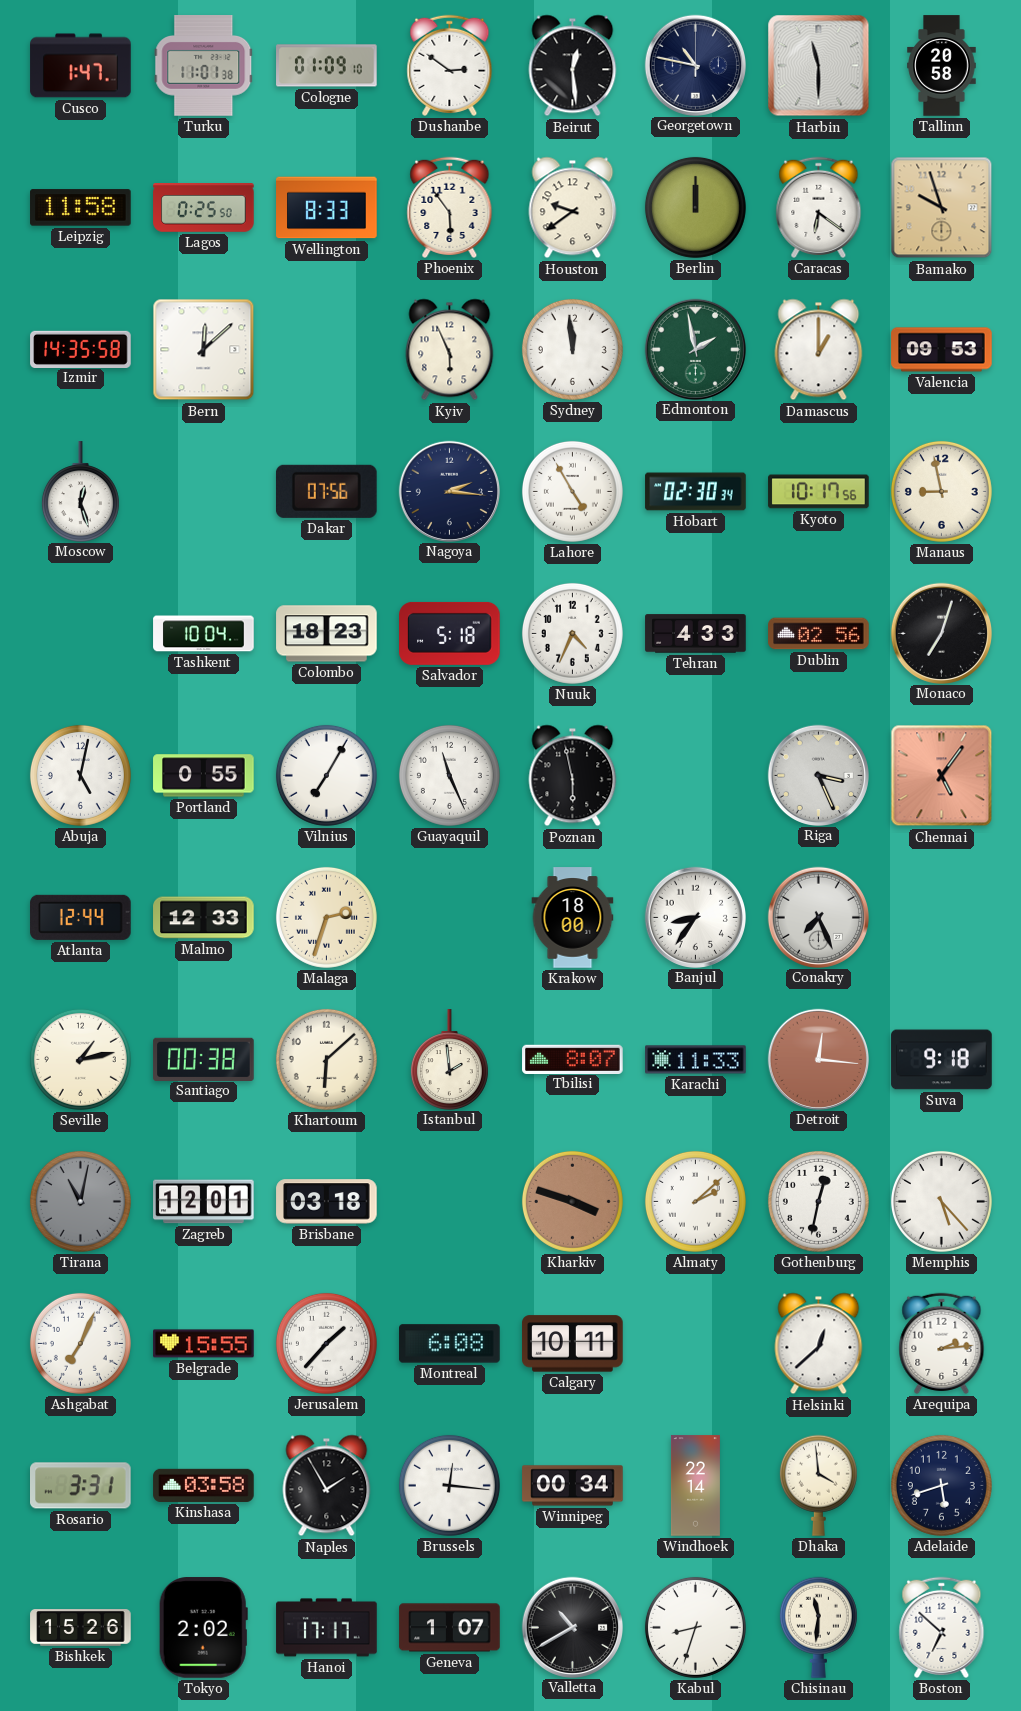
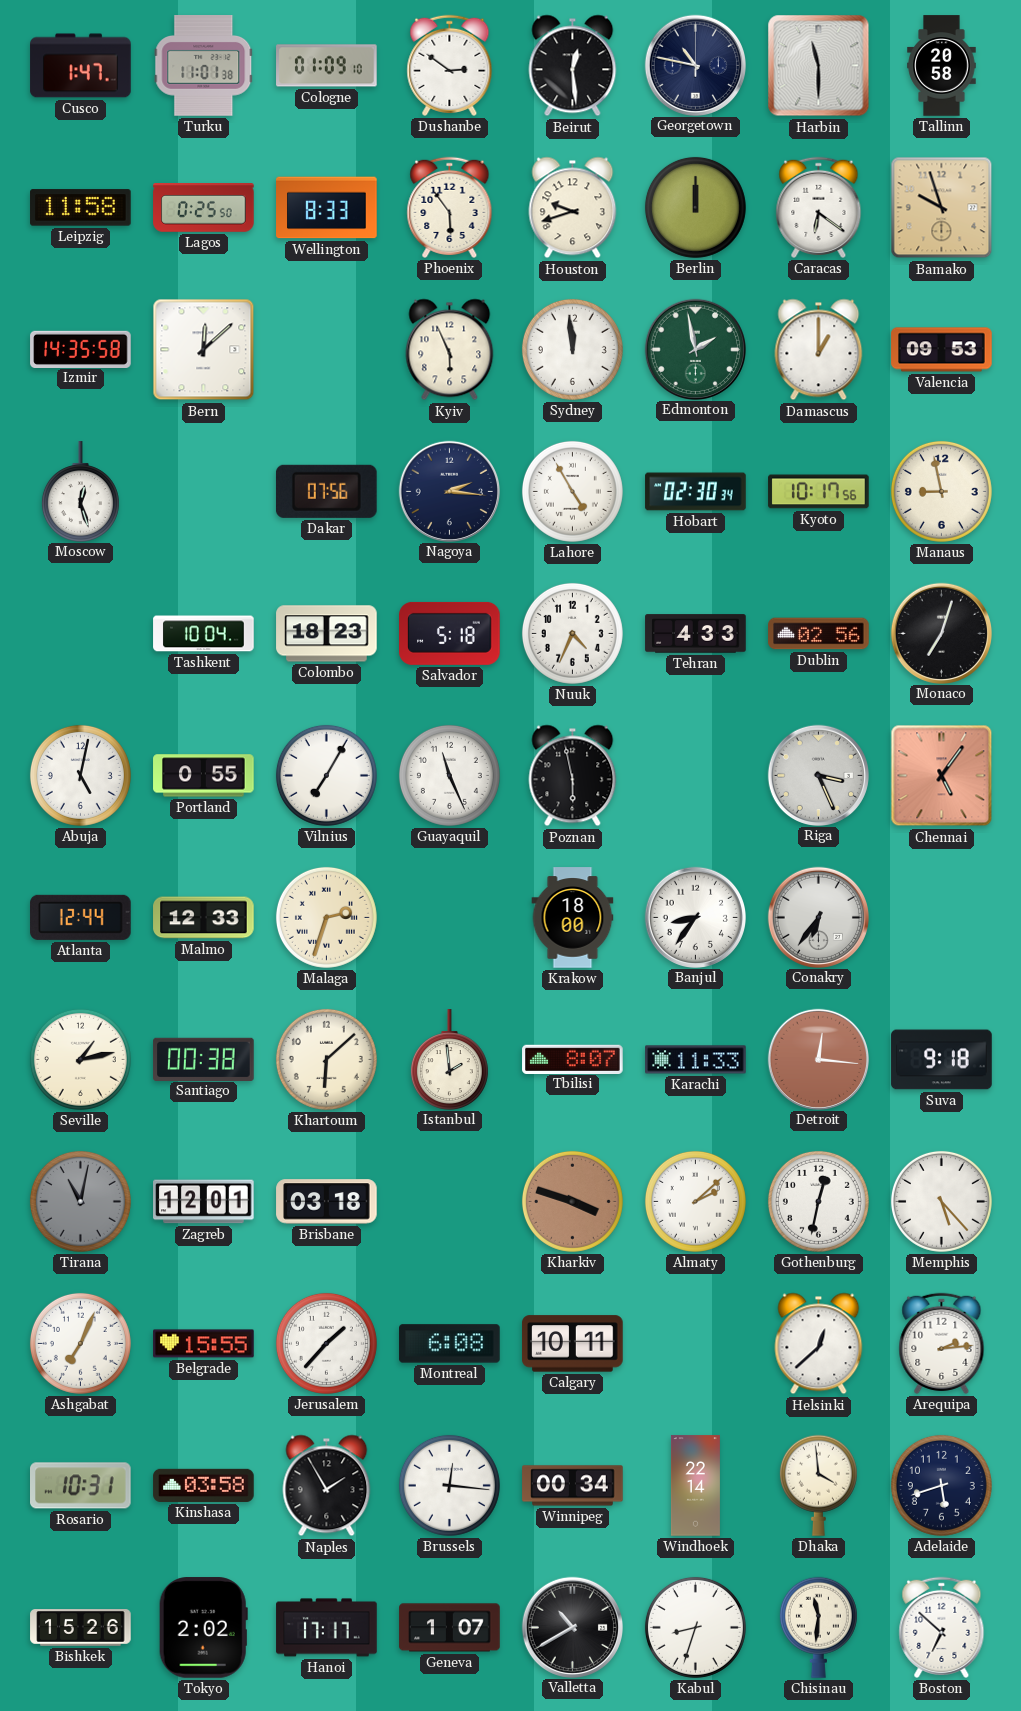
Houston: 9:39 -> 9:42 (573, 208)
Conakry: 7:26 -> 6:36 (818, 917)
Rosario: 3:31 -> 10:31 (81, 1486)
